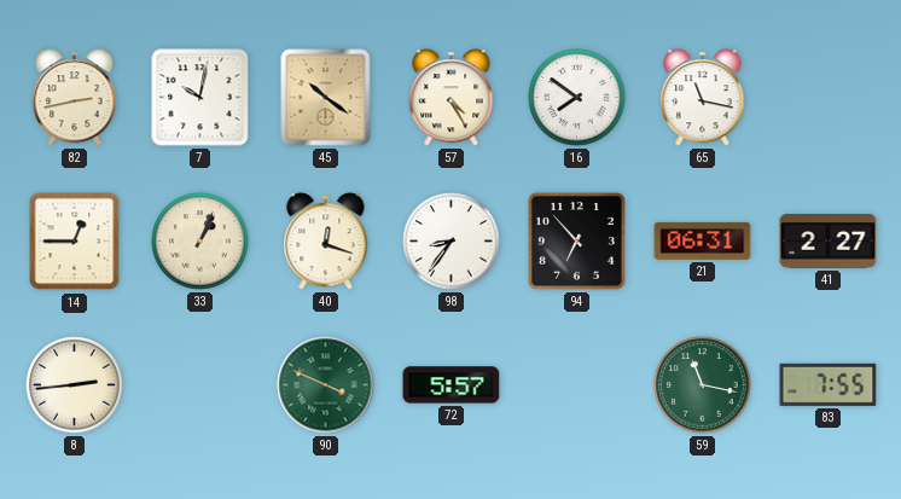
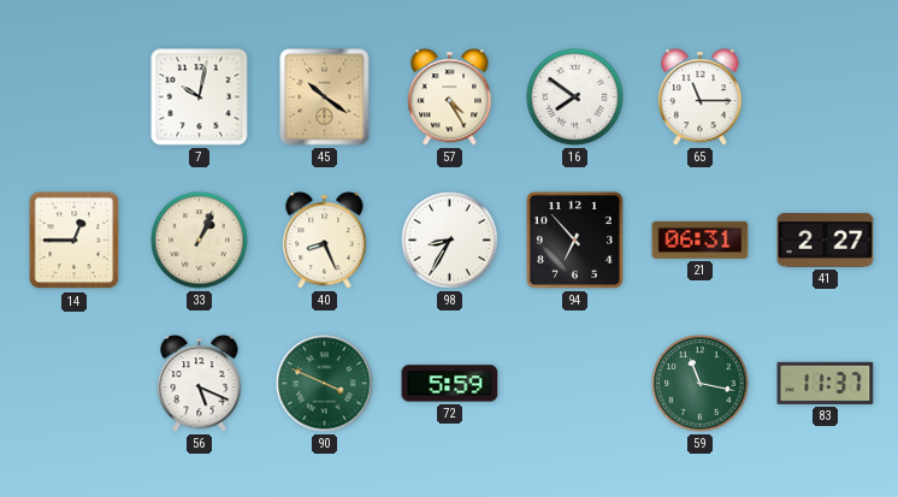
82: 2:43 -> none (75, 98)
65: 11:17 -> 11:15 (701, 97)
40: 12:18 -> 8:26 (325, 241)
98: 8:36 -> 8:35 (450, 241)
8: 2:44 -> none (75, 385)
56: none -> 5:19 (200, 384)
72: 5:57 -> 5:59 (450, 384)
83: 7:55 -> 11:37 (826, 383)
